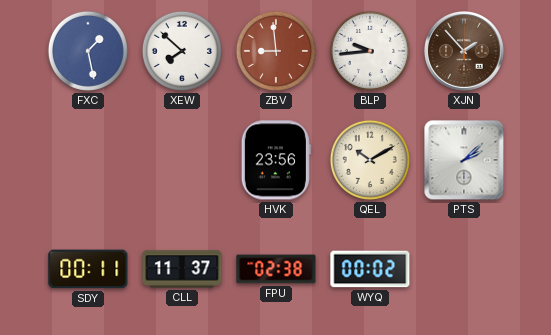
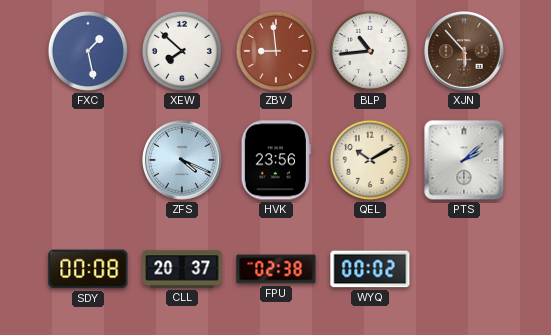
BLP: 9:44 -> 10:44 (370, 51)
XJN: 1:53 -> 5:53 (465, 52)
ZFS: none -> 4:19 (183, 161)
SDY: 00:11 -> 00:08 (88, 269)
CLL: 11:37 -> 20:37 (182, 269)
